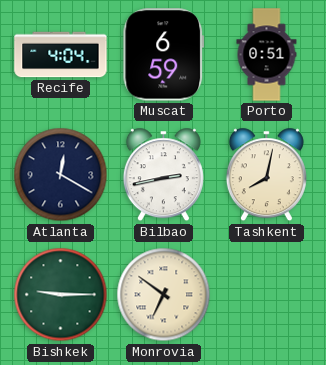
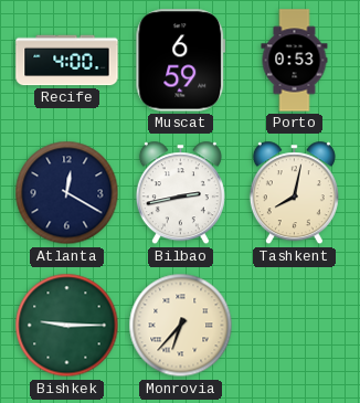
Recife: 4:04 -> 4:00 (67, 61)
Porto: 0:51 -> 0:53 (295, 61)
Monrovia: 6:51 -> 6:37 (181, 326)
